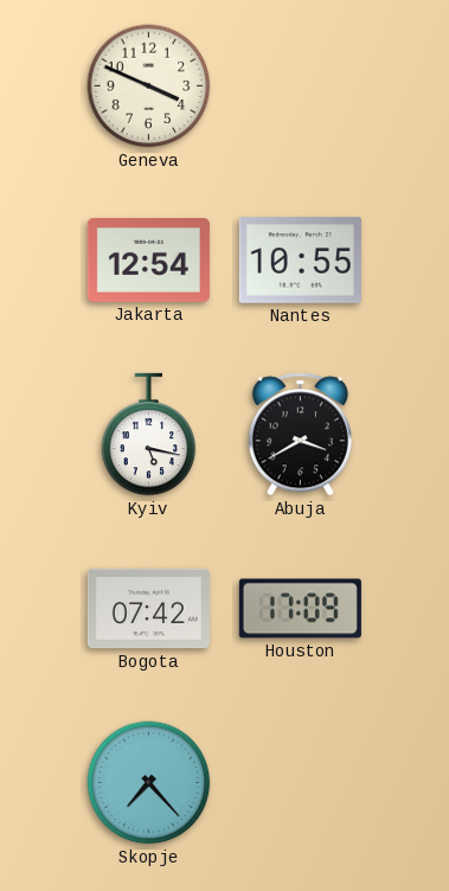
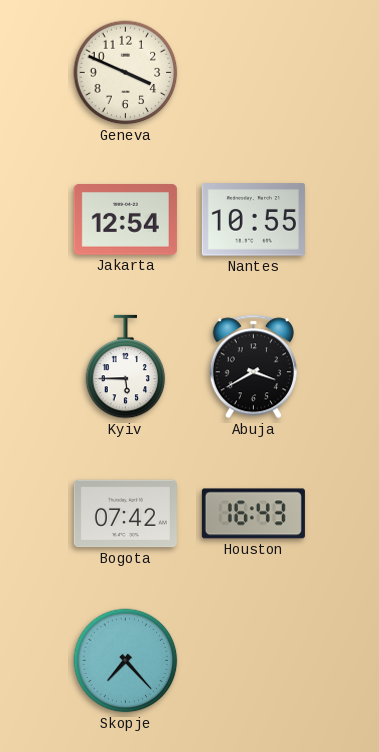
Kyiv: 5:17 -> 5:45 (126, 367)
Houston: 17:09 -> 16:43 (253, 514)
